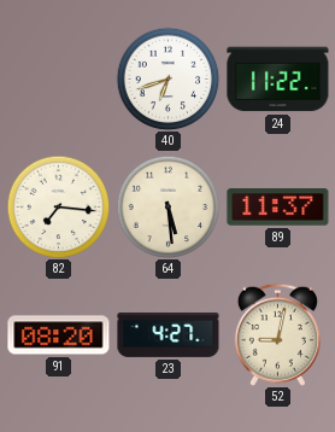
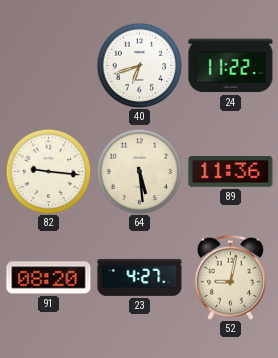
82: 7:16 -> 9:16 (48, 171)
89: 11:37 -> 11:36 (231, 172)
